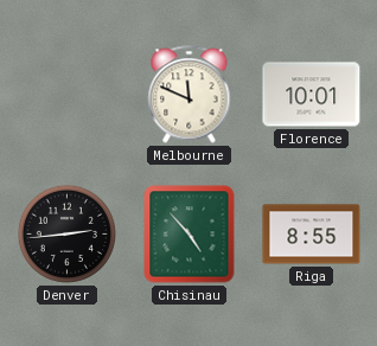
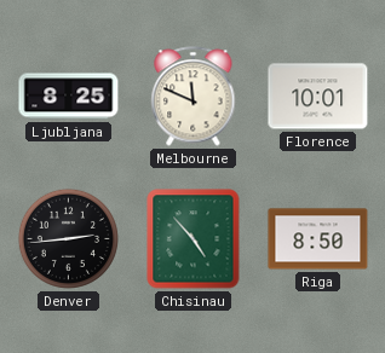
Ljubljana: none -> 8:25 (69, 97)
Riga: 8:55 -> 8:50 (318, 239)
